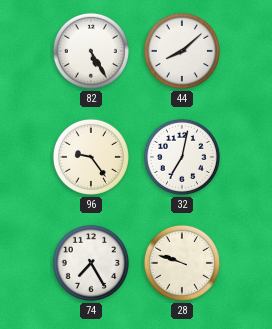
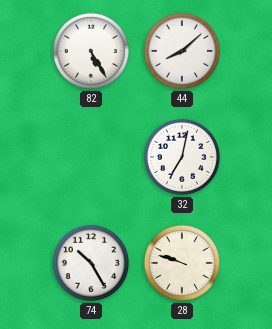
96: 9:24 -> none (91, 157)
74: 7:25 -> 10:25 (91, 263)
